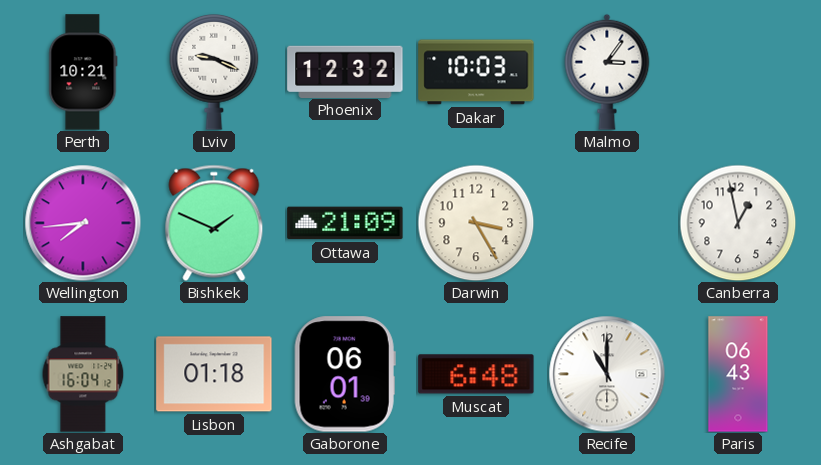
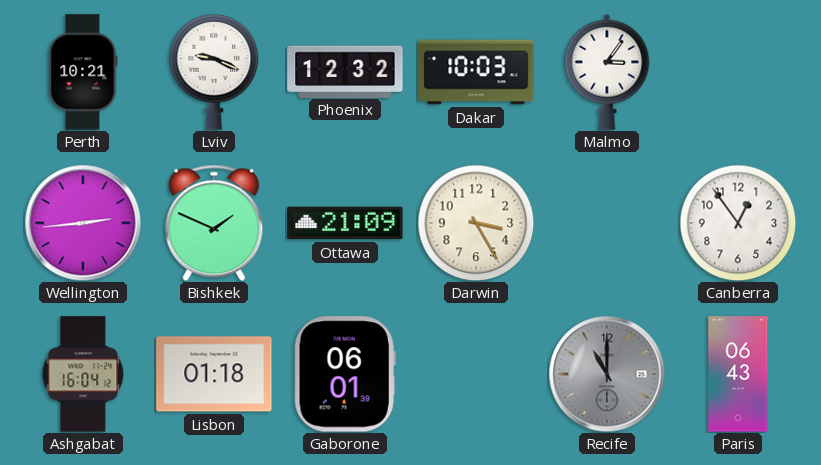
Wellington: 7:44 -> 2:44 (83, 223)
Canberra: 12:58 -> 12:54 (738, 223)
Muscat: 6:48 -> none (476, 374)
Recife dial: white -> grey (607, 374)
